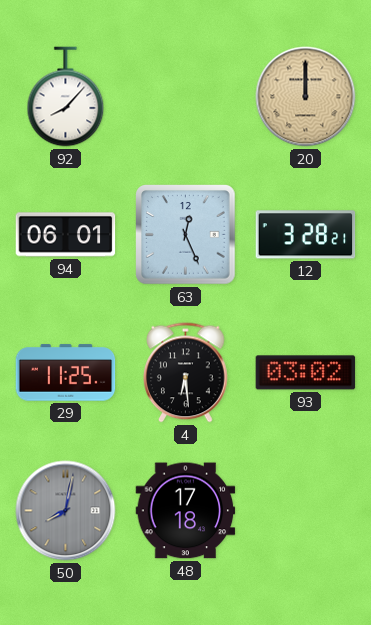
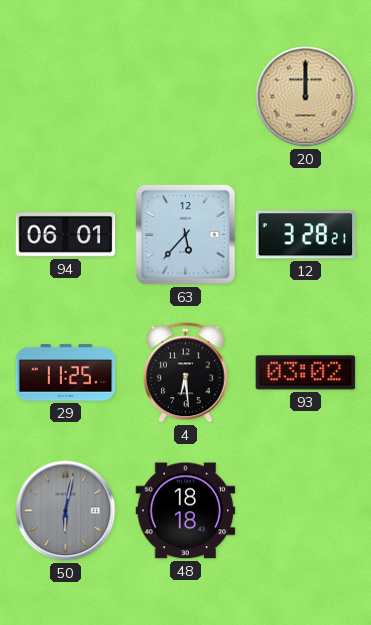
92: 8:07 -> none (66, 97)
63: 12:26 -> 5:37 (186, 235)
50: 8:02 -> 6:02 (66, 511)
48: 17:18 -> 18:18 (186, 511)
